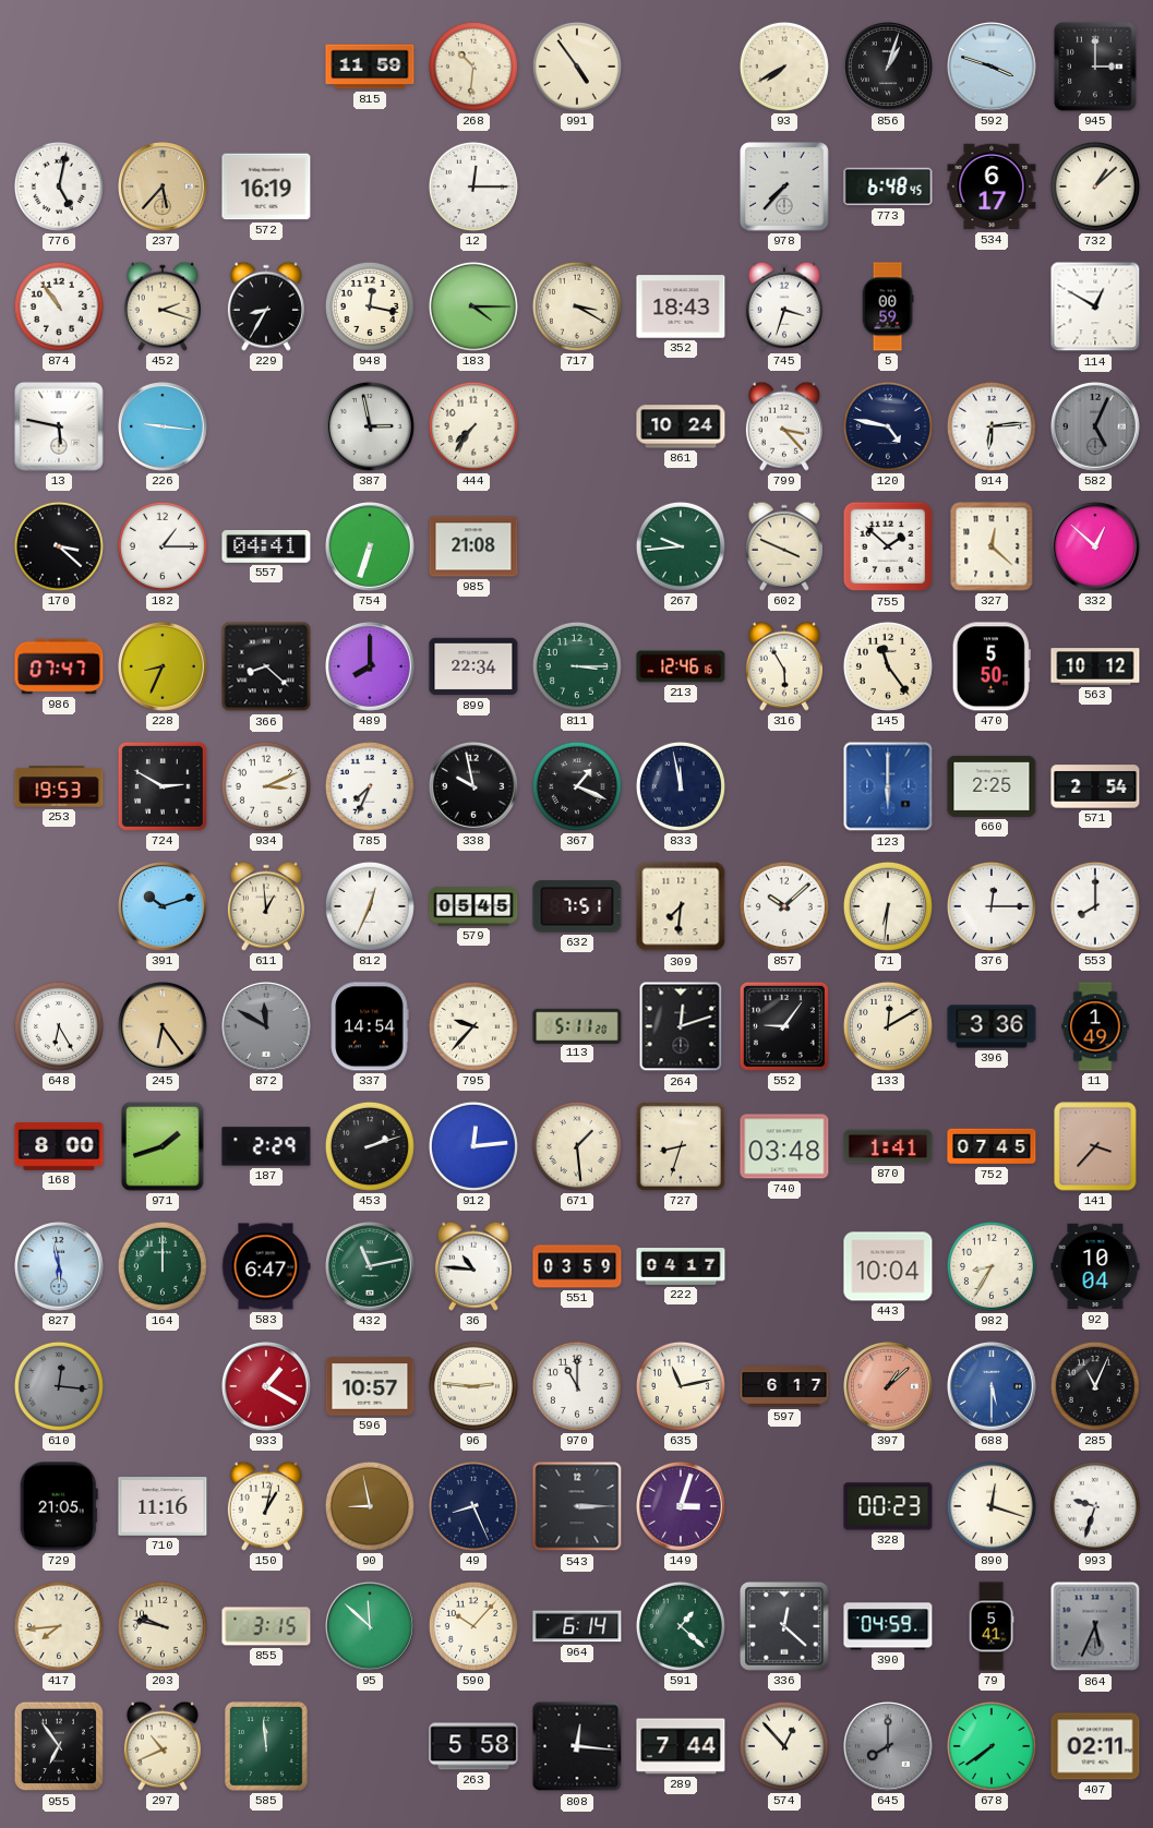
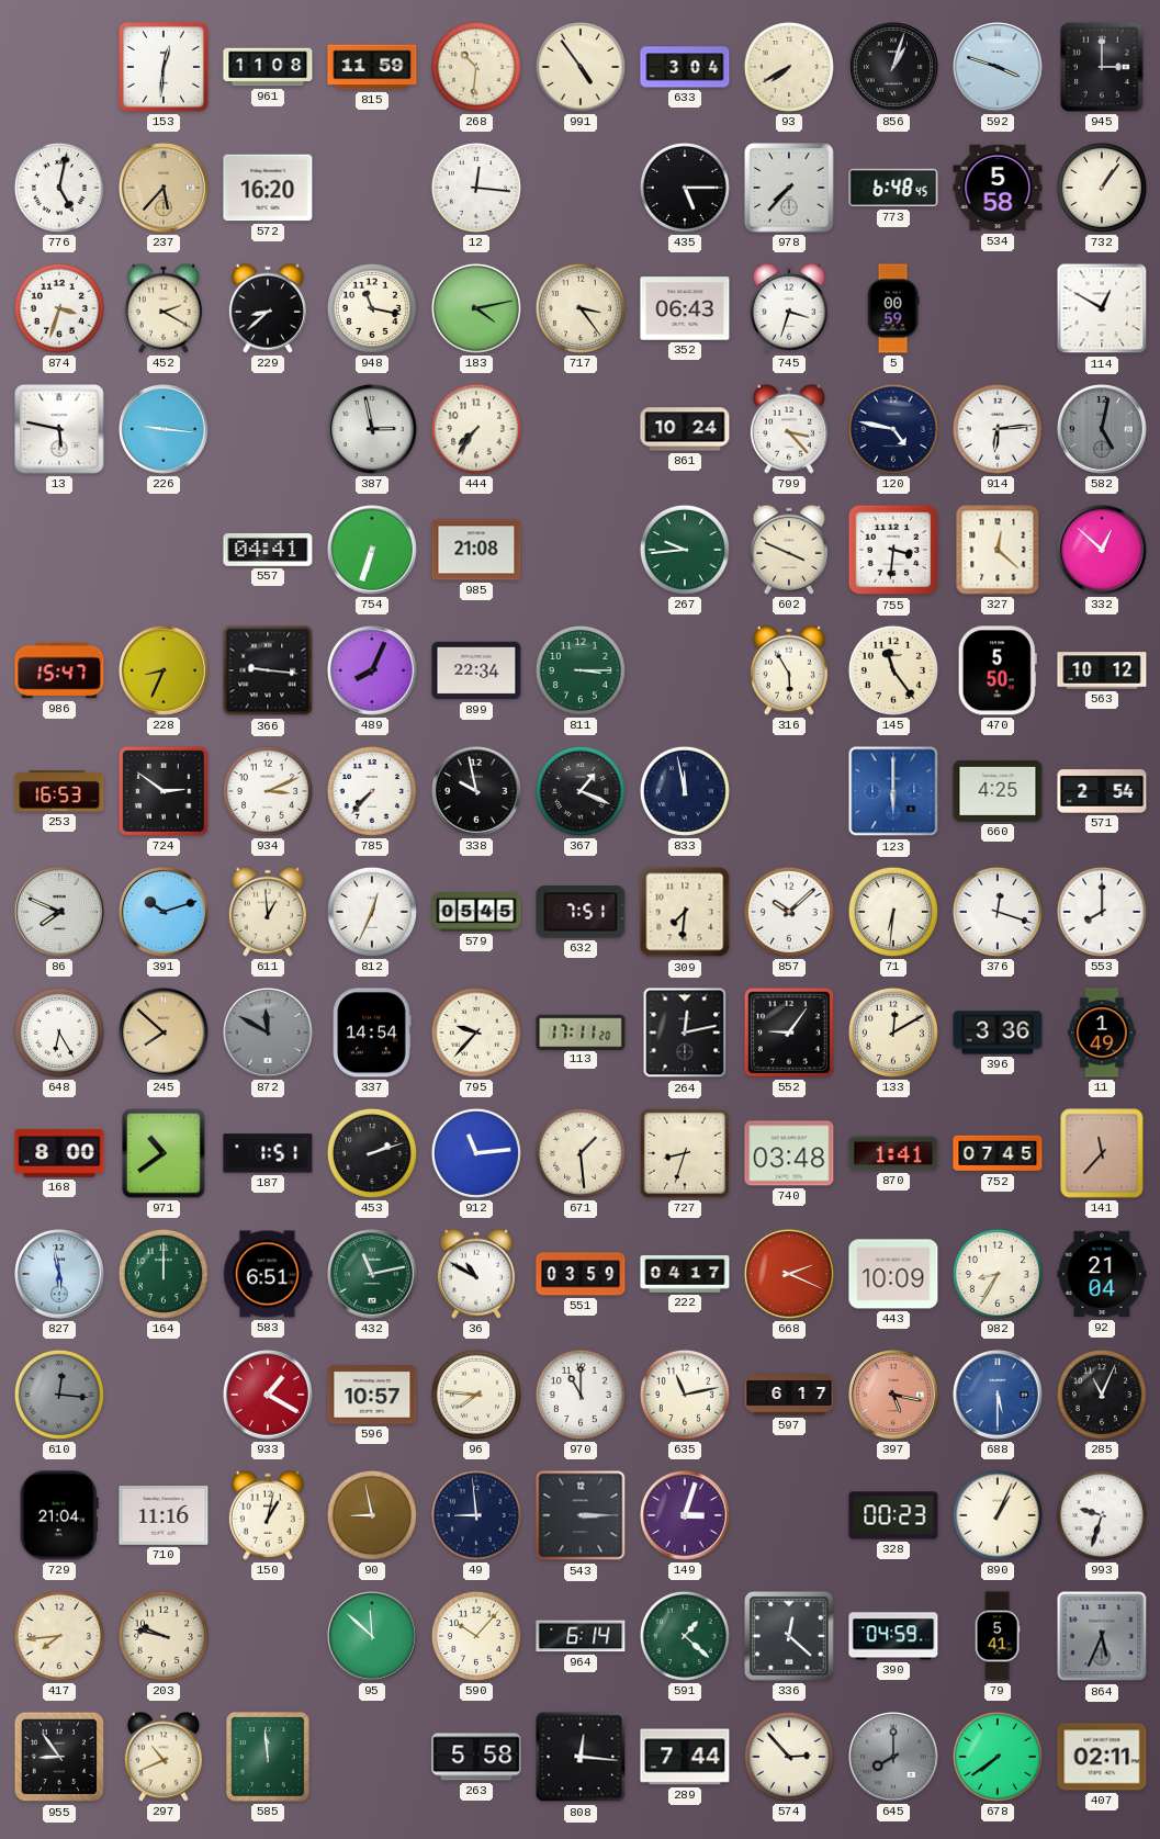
153: none -> 12:31 (164, 67)
961: none -> 11:08 (268, 67)
633: none -> 3:04 (685, 67)
572: 16:19 -> 16:20 (268, 188)
12: 12:15 -> 12:16 (476, 188)
435: none -> 5:15 (685, 188)
534: 6:17 -> 5:58 (998, 188)
732: 1:08 -> 1:06 (1102, 188)
874: 10:54 -> 3:33 (59, 308)
452: 2:18 -> 2:20 (164, 308)
229: 8:35 -> 8:38 (268, 308)
948: 12:17 -> 11:17 (372, 308)
183: 4:15 -> 4:13 (476, 308)
717: 3:20 -> 3:24 (581, 308)
352: 18:43 -> 06:43 (685, 308)
582: 5:04 -> 5:02 (1103, 430)
170: 3:22 -> none (59, 546)
182: 1:15 -> none (163, 546)
755: 1:52 -> 3:31 (893, 550)
986: 07:47 -> 15:47 (59, 670)
366: 8:22 -> 9:16 (268, 670)
489: 8:00 -> 8:04 (373, 672)
213: 12:46 -> none (681, 666)
253: 19:53 -> 16:53 (59, 791)
724: 2:50 -> 2:51 (164, 791)
785: 7:34 -> 7:37 (372, 791)
660: 2:25 -> 4:25 (998, 791)
86: none -> 7:49 (60, 913)
376: 12:15 -> 12:18 (998, 912)
245: 6:24 -> 7:52 (165, 1034)
113: 5:11 -> 17:11 (581, 1031)
264: 12:12 -> 12:13 (685, 1033)
971: 1:42 -> 10:39 (164, 1153)
187: 2:29 -> 1:51 (268, 1153)
912: 12:14 -> 11:14 (476, 1153)
141: 3:37 -> 11:37 (1102, 1153)
583: 6:47 -> 6:51 (268, 1274)
36: 10:46 -> 10:50 (476, 1274)
668: none -> 2:19 (789, 1274)
443: 10:04 -> 10:09 (893, 1274)
92: 10:04 -> 21:04 (1102, 1274)
96: 2:46 -> 7:46 (476, 1395)
397: 1:08 -> 5:17 (894, 1396)
729: 21:05 -> 21:04 (59, 1515)
49: 8:26 -> 8:59 (476, 1515)
890: 12:18 -> 1:04 (998, 1515)
855: 3:15 -> none (266, 1626)
955: 6:54 -> 8:54 (59, 1757)
574: 12:53 -> 2:53 (789, 1757)
